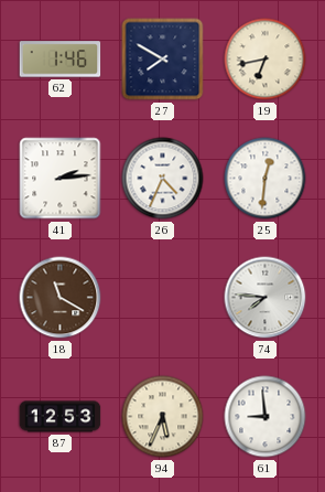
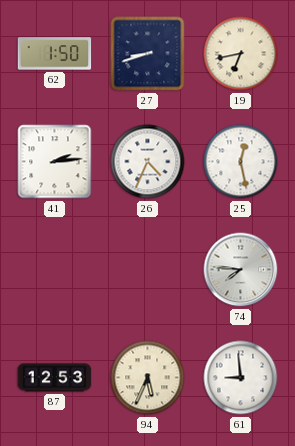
62: 1:46 -> 1:50 (55, 54)
27: 7:50 -> 8:42 (148, 54)
25: 12:31 -> 12:28 (241, 162)
18: 11:20 -> none (61, 298)
